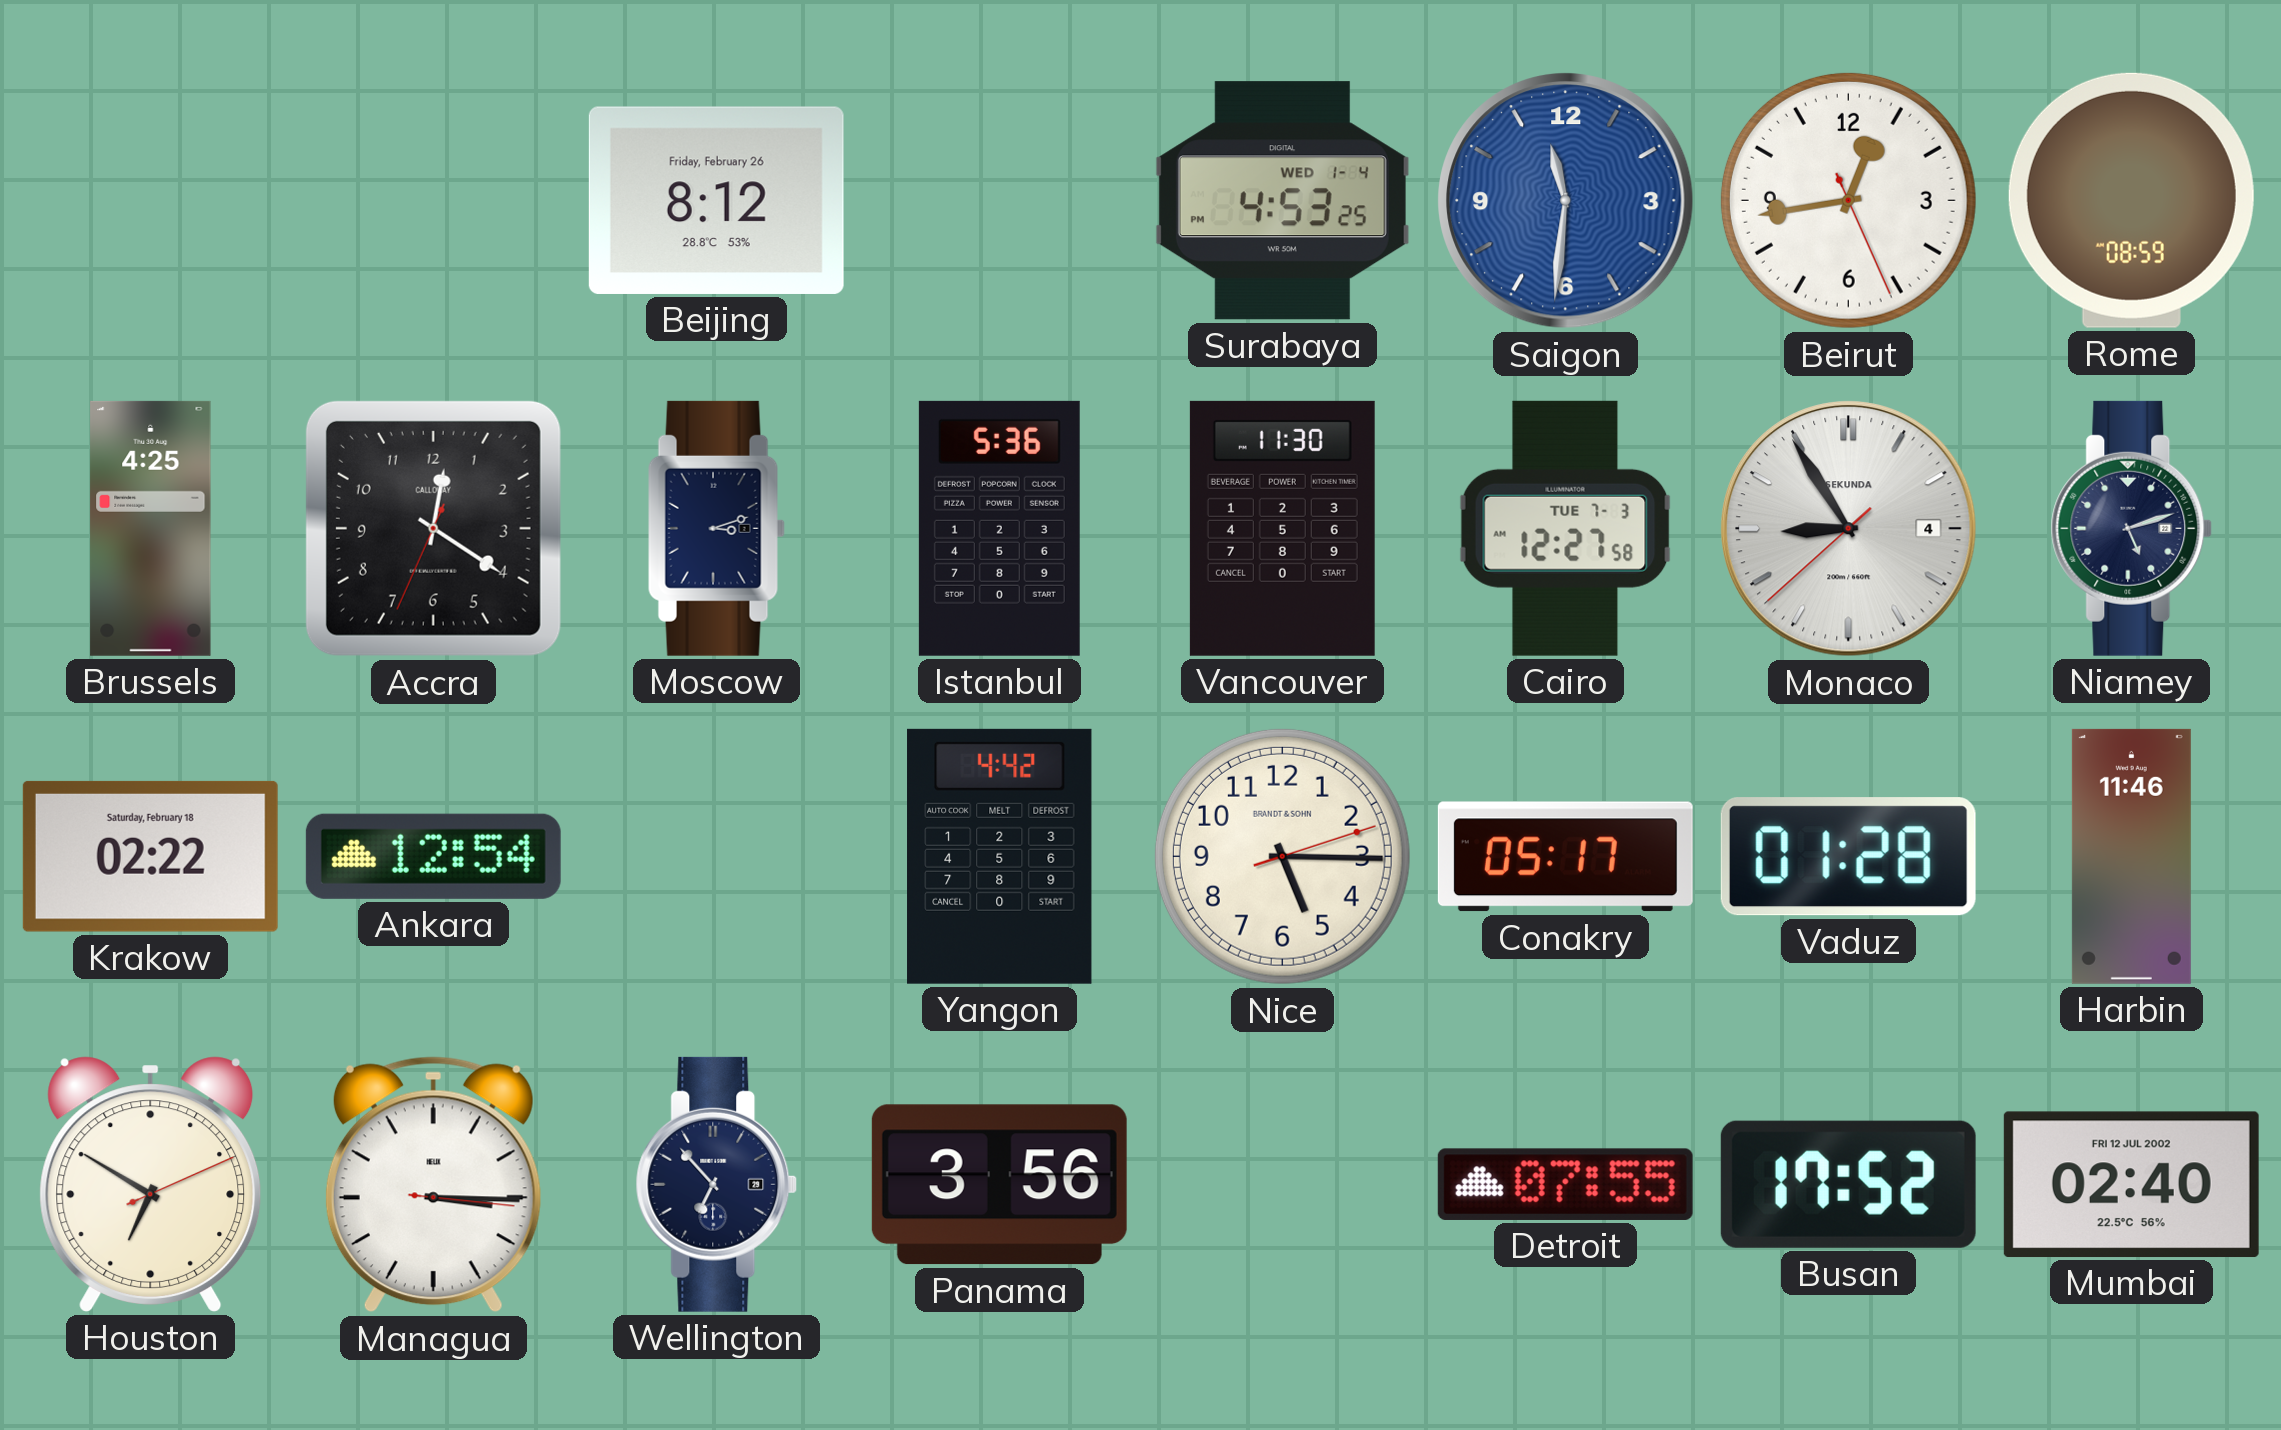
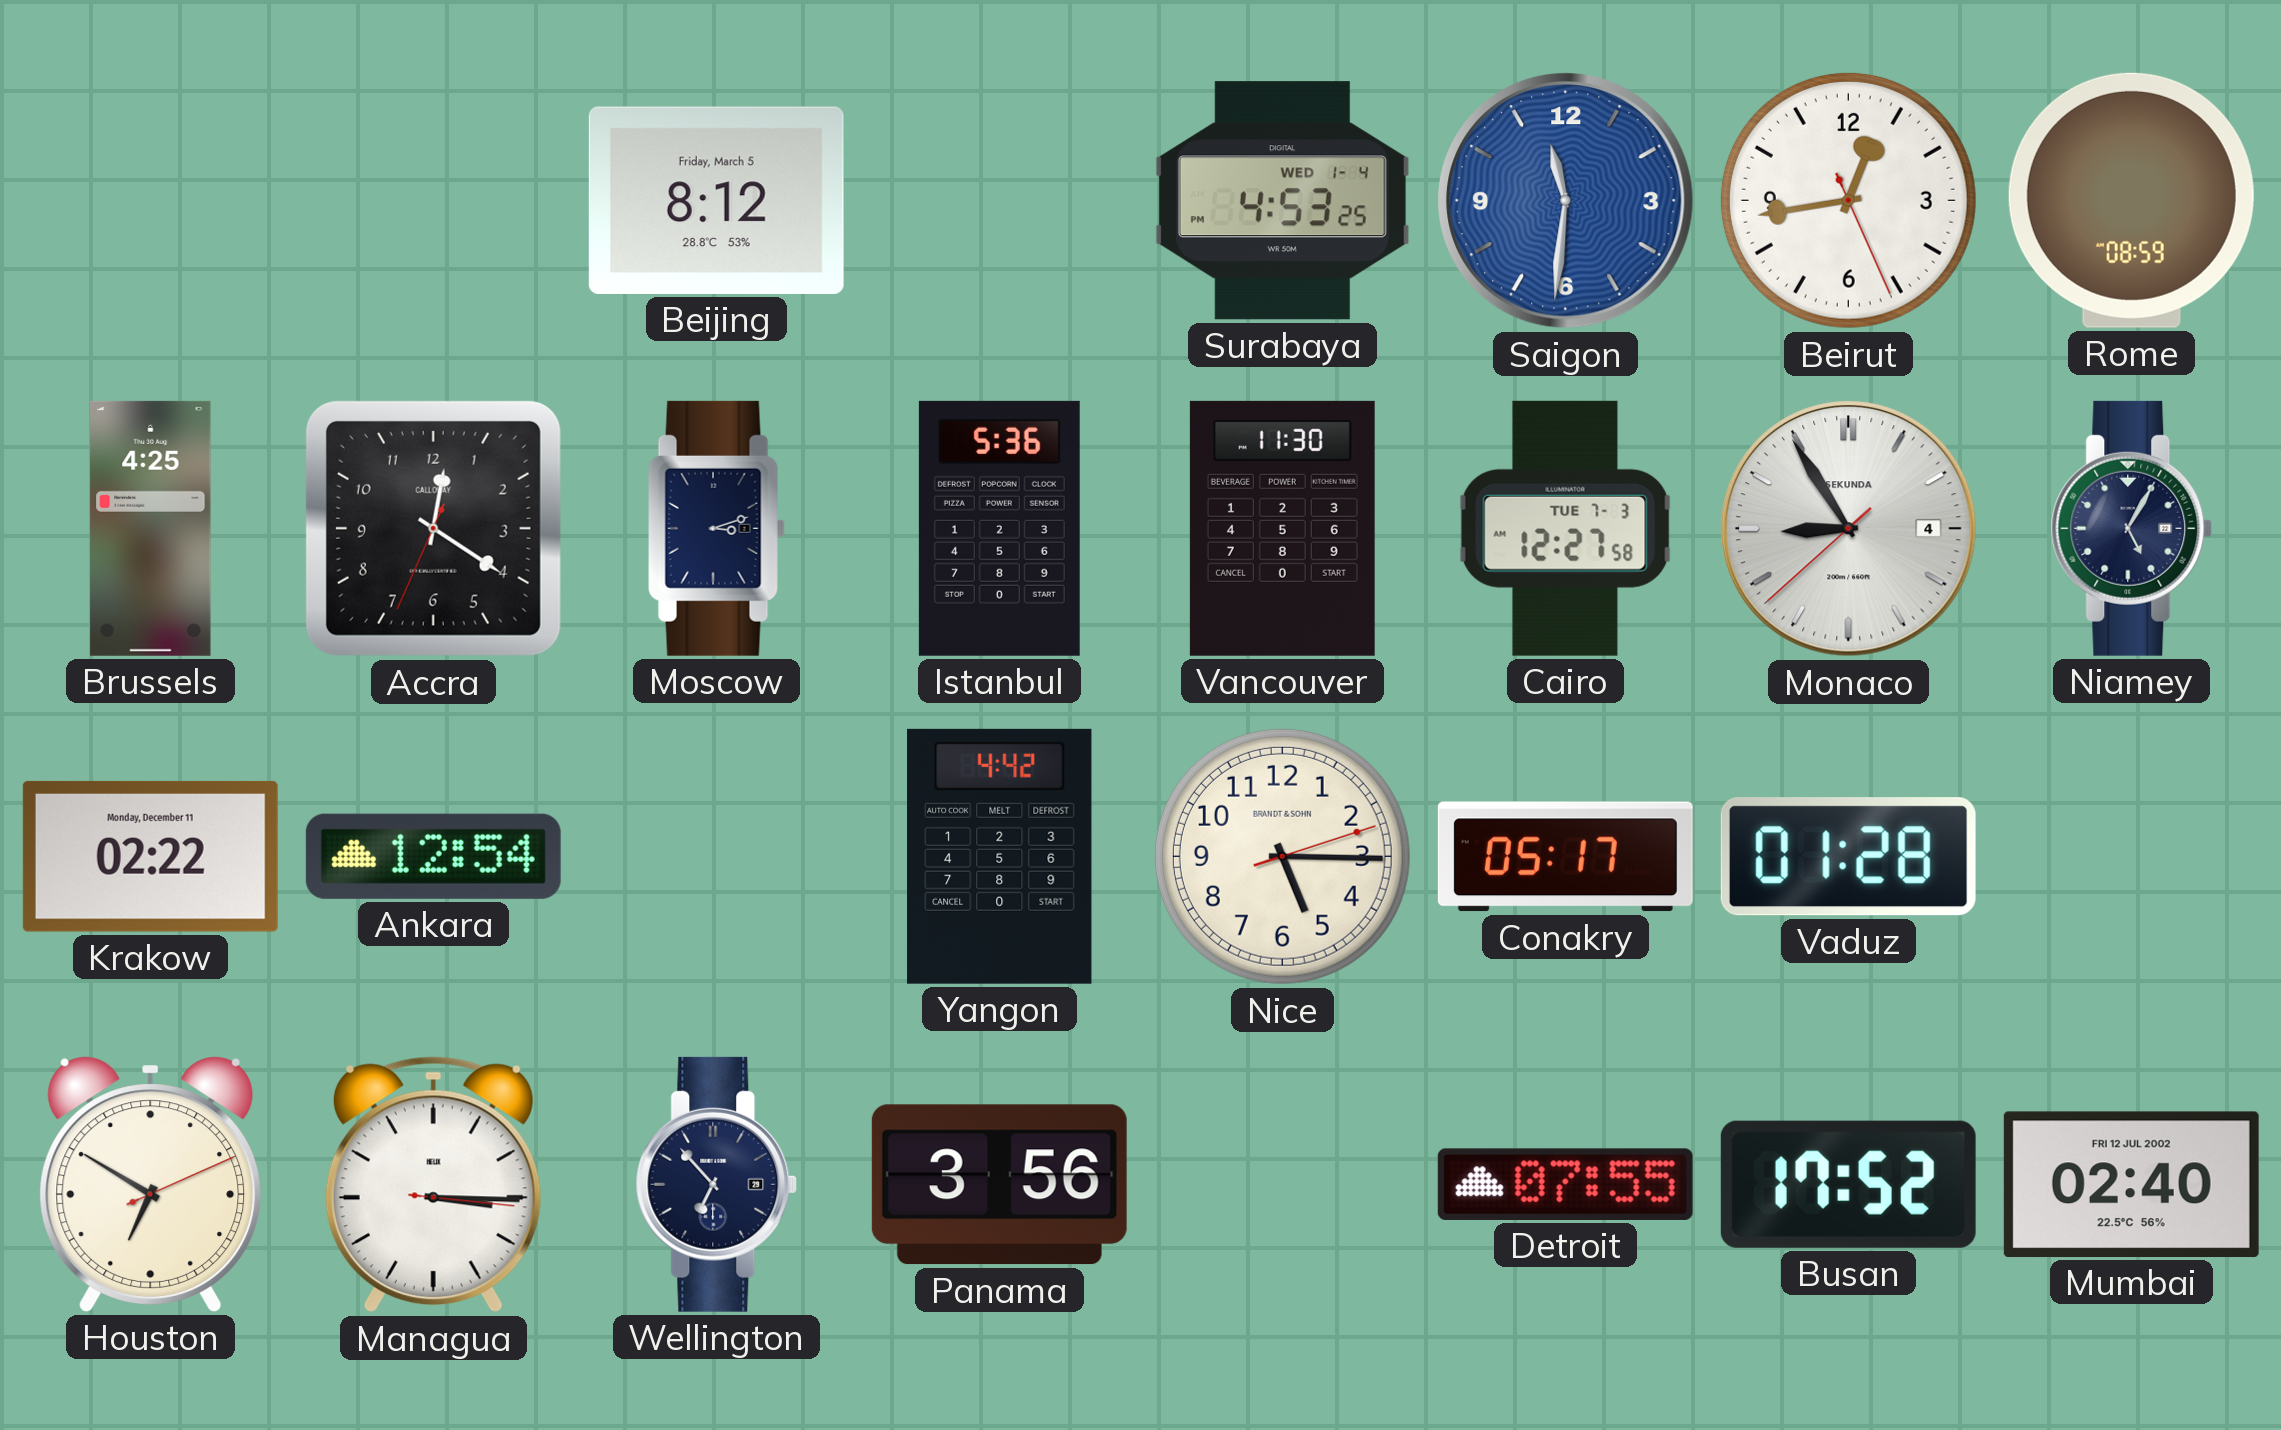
Beijing date: Friday, February 26 -> Friday, March 5 (716, 200)
Niamey: 5:12 -> 5:05 (2132, 528)
Krakow date: Saturday, February 18 -> Monday, December 11 (150, 856)
Harbin: 11:46 -> none (2131, 856)
